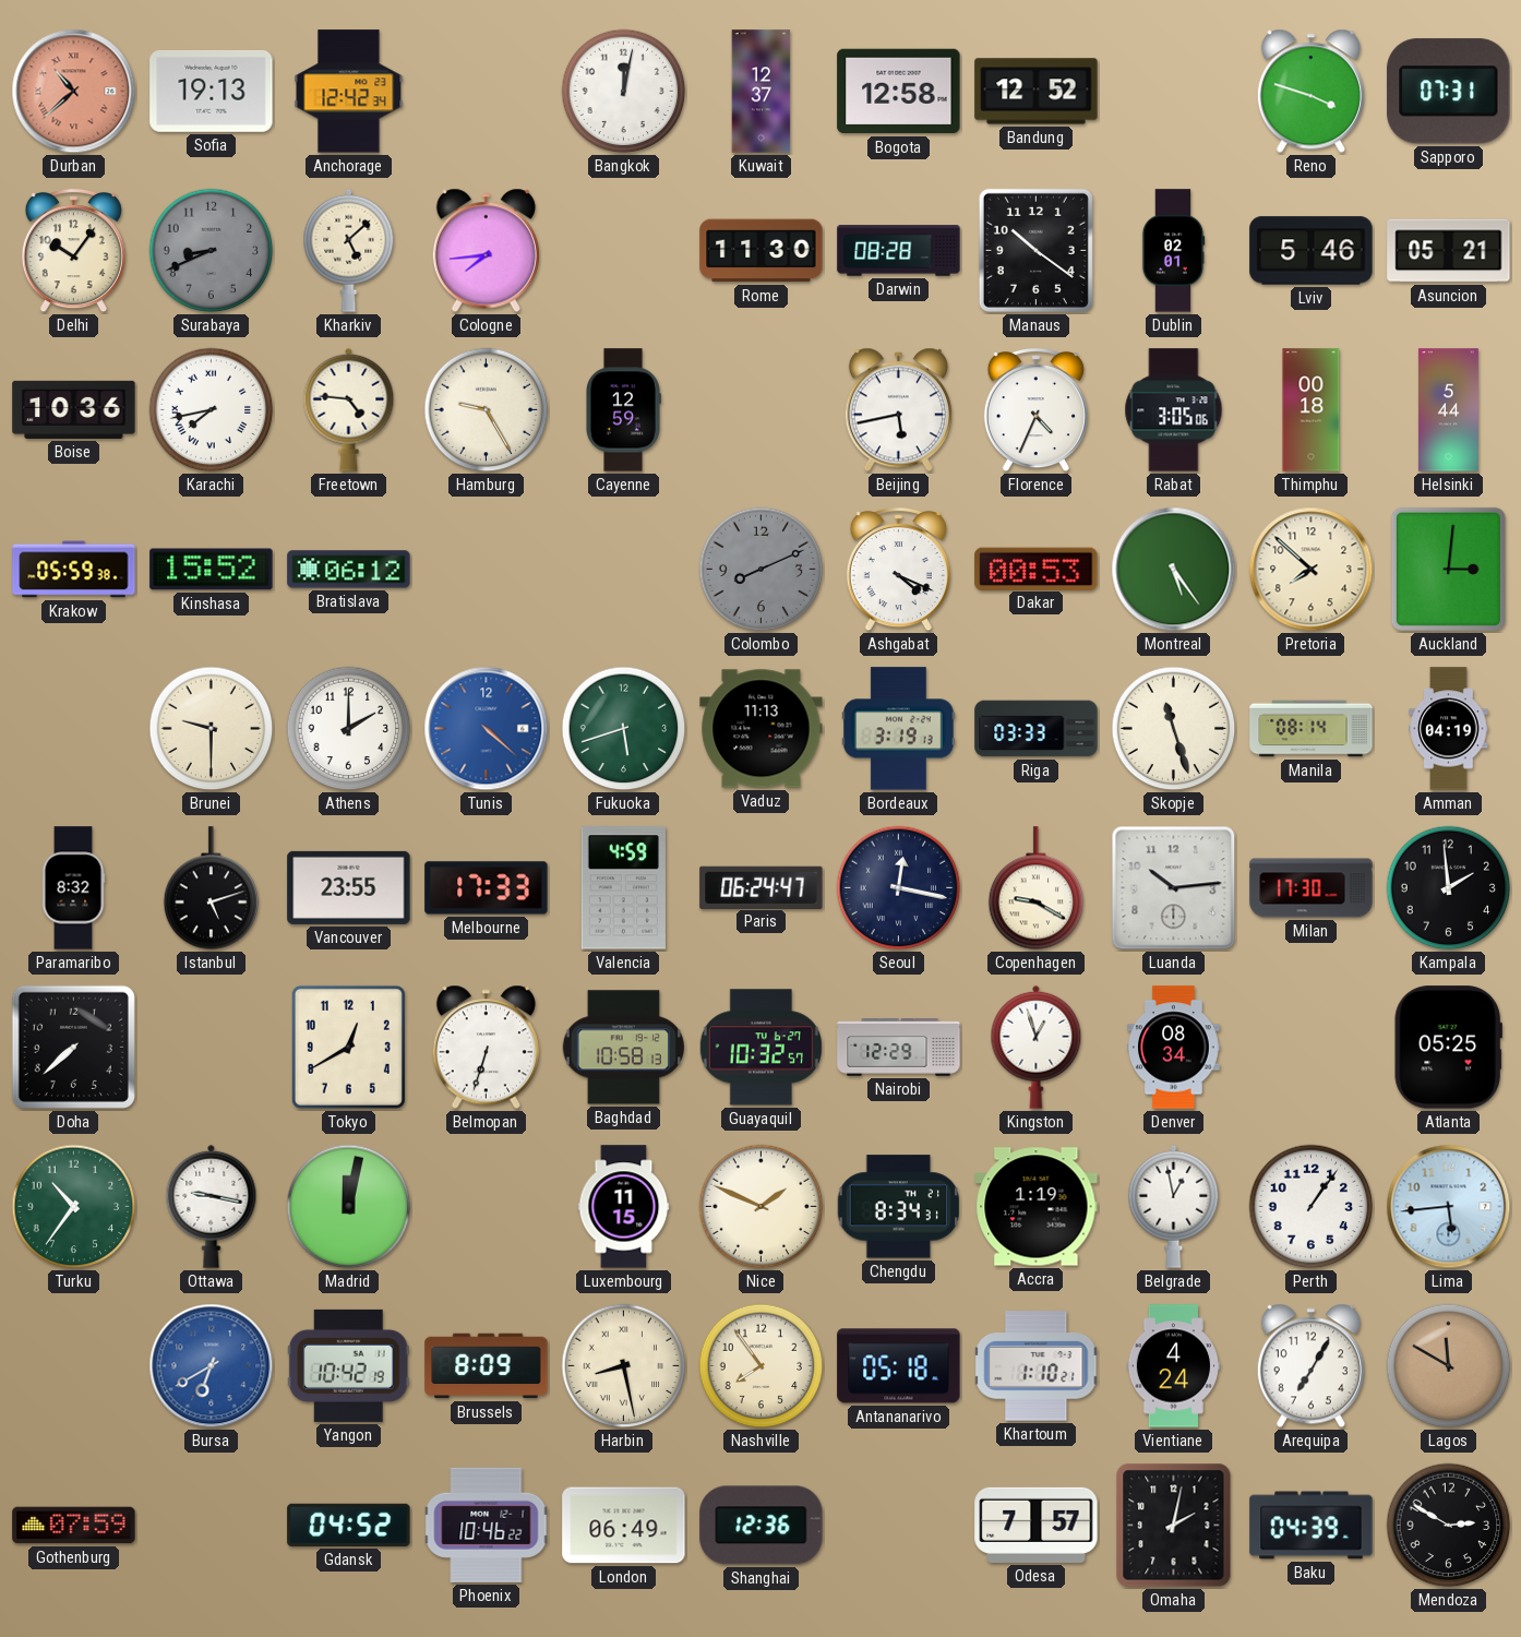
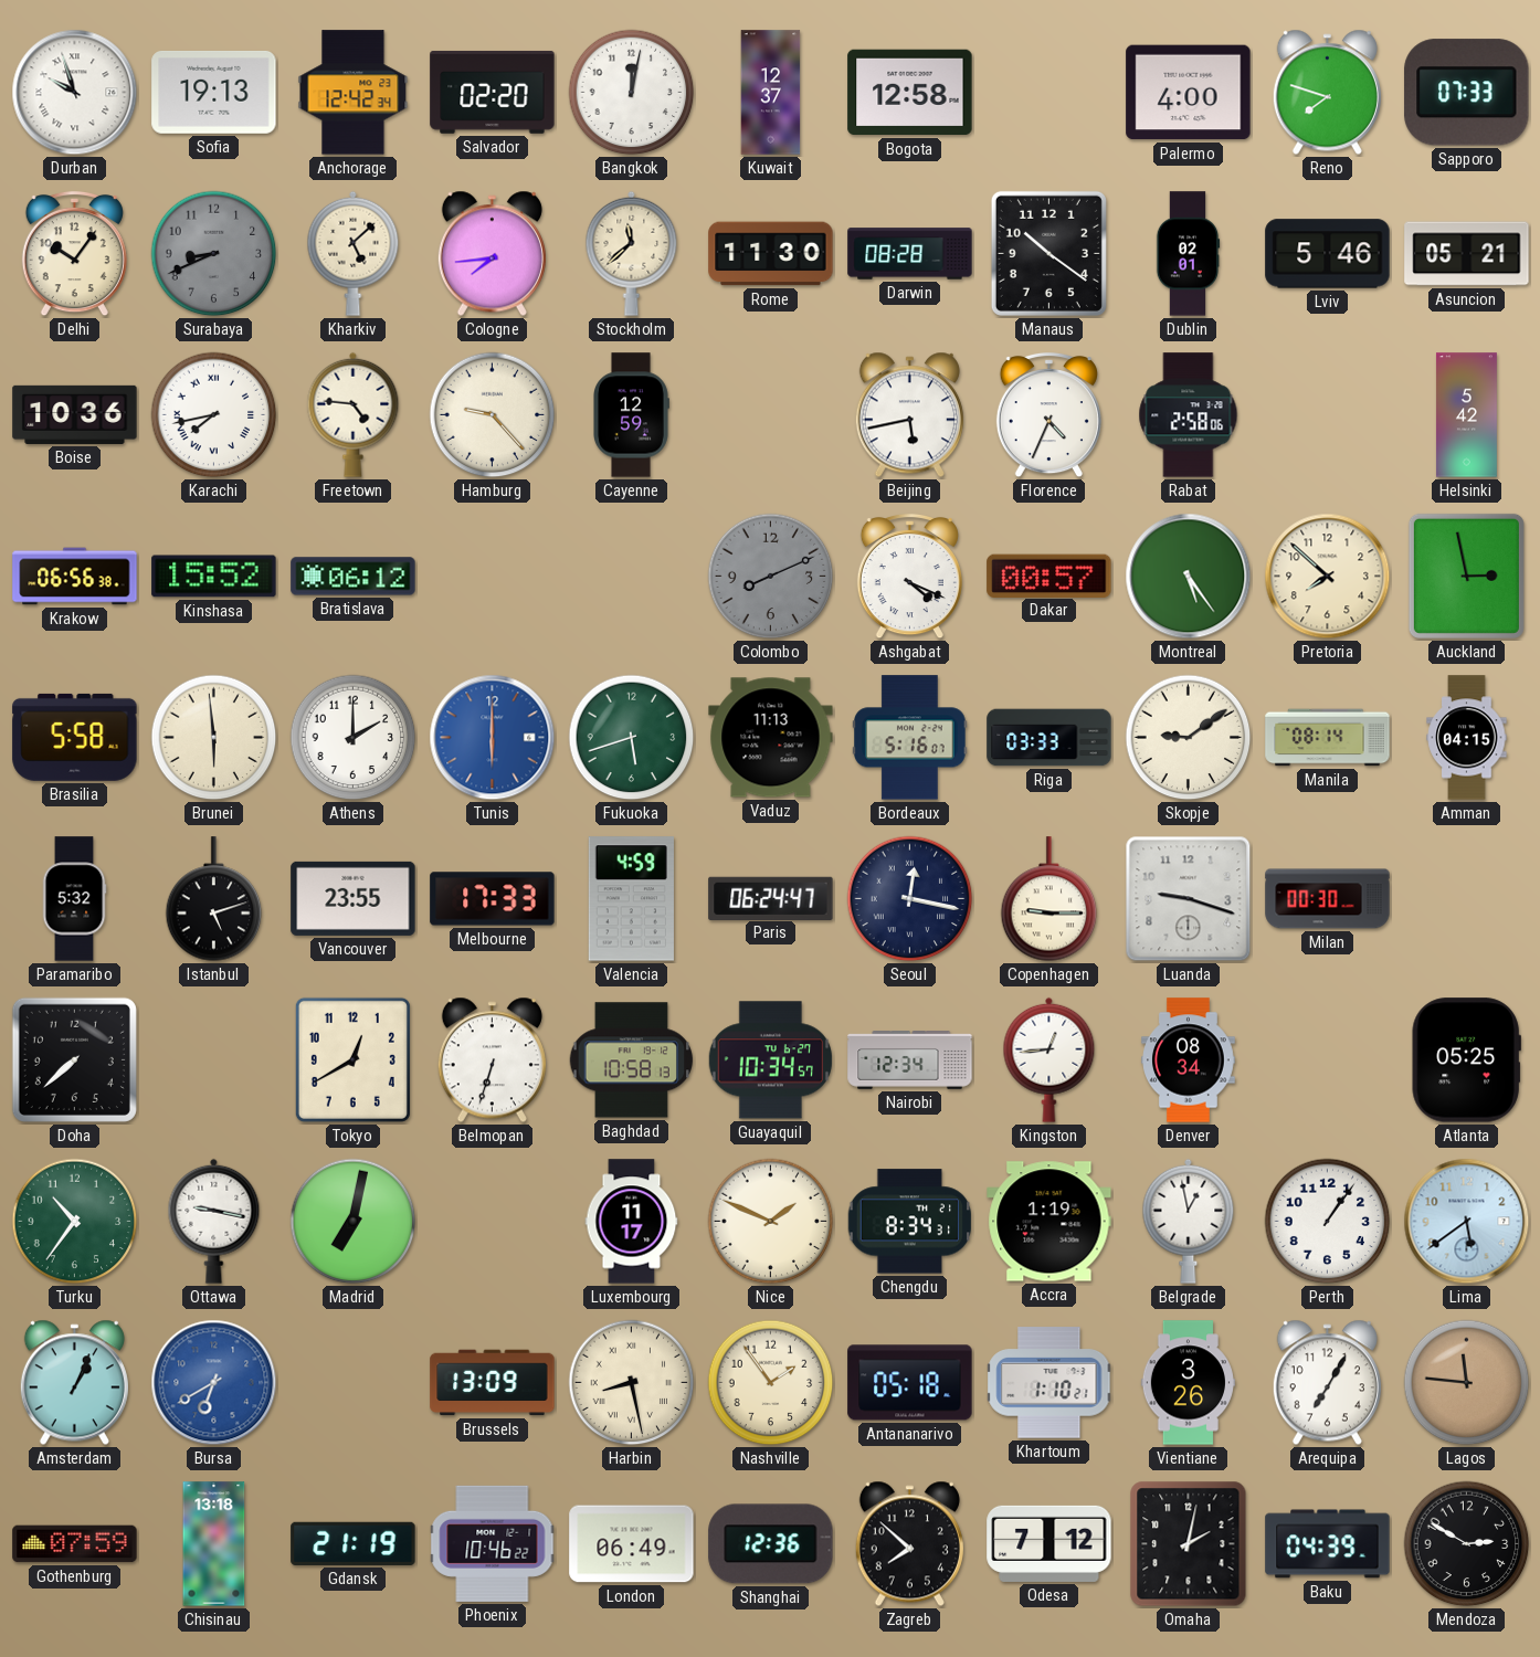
Durban: 10:38 -> 9:57 (75, 93)
Durban dial: salmon -> white (75, 93)
Salvador: none -> 02:20 (493, 92)
Bandung: 12:52 -> none (1037, 92)
Palermo: none -> 4:00 (1189, 93)
Reno: 3:48 -> 7:48 (1327, 93)
Sapporo: 07:31 -> 07:33 (1467, 93)
Stockholm: none -> 11:38 (632, 253)
Hamburg: 9:25 -> 9:23 (493, 415)
Rabat: 3:05 -> 2:58 (1189, 415)
Thimphu: 00:18 -> none (1312, 410)
Helsinki: 5:44 -> 5:42 (1466, 415)
Krakow: 05:59 -> 06:56 (75, 577)
Dakar: 00:53 -> 00:57 (1049, 576)
Auckland: 3:01 -> 2:58 (1466, 576)
Brasilia: none -> 5:58 (75, 737)
Brunei: 9:30 -> 5:59 (214, 738)
Tunis: 4:22 -> 6:00 (493, 738)
Bordeaux: 3:19 -> 5:16 (910, 738)
Skopje: 11:27 -> 9:09 (1189, 738)
Amman: 04:19 -> 04:15 (1467, 738)
Paramaribo: 8:32 -> 5:32 (74, 899)
Copenhagen: 9:20 -> 9:15 (1049, 899)
Luanda: 10:14 -> 9:18 (1189, 899)
Milan: 17:30 -> 00:30 (1328, 899)
Kampala: 1:59 -> none (1449, 888)
Guayaquil: 10:32 -> 10:34 (770, 1060)
Nairobi: 12:29 -> 12:34 (910, 1060)
Kingston: 12:57 -> 12:44 (1049, 1059)
Madrid: 12:02 -> 7:02 (354, 1222)
Luxembourg: 11:15 -> 11:17 (632, 1222)
Lima: 5:44 -> 5:39 (1467, 1222)
Amsterdam: none -> 1:04 (74, 1383)
Yangon: 10:42 -> none (348, 1365)
Brussels: 8:09 -> 13:09 (493, 1383)
Nashville: 7:54 -> 1:54 (771, 1383)
Vientiane: 4:24 -> 3:26 (1188, 1383)
Lagos: 11:50 -> 11:46 (1467, 1383)
Chisinau: none -> 13:18 (214, 1544)
Gdansk: 04:52 -> 21:19 (354, 1543)
Zagreb: none -> 7:52 (909, 1544)
Odesa: 7:57 -> 7:12 (1049, 1543)
